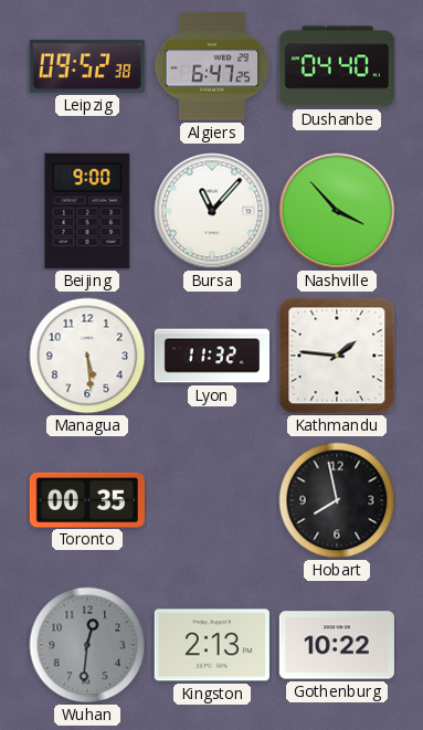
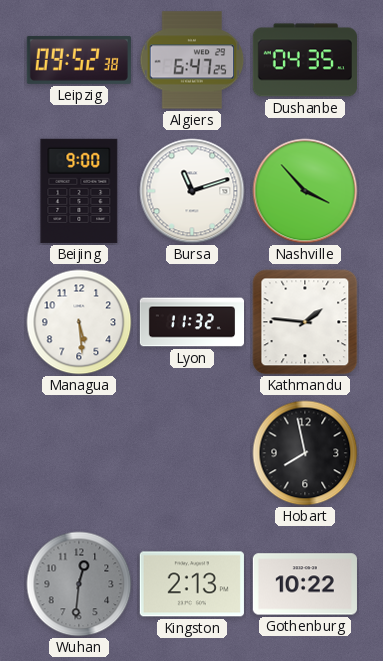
Dushanbe: 04:40 -> 04:35 (305, 60)
Bursa: 11:07 -> 11:12 (192, 191)
Toronto: 00:35 -> none (87, 499)
